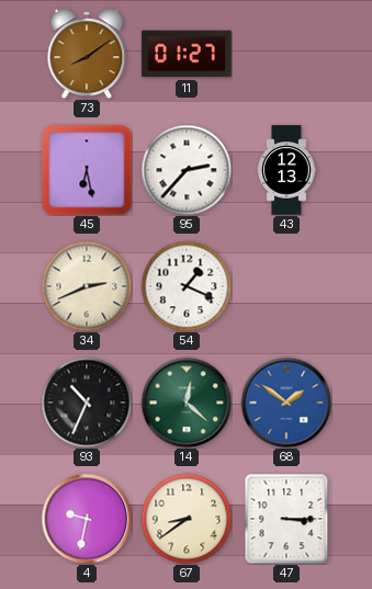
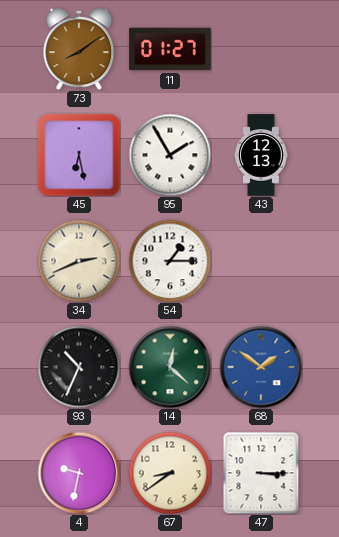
95: 2:37 -> 1:55 (170, 155)
54: 1:19 -> 1:15 (170, 261)
